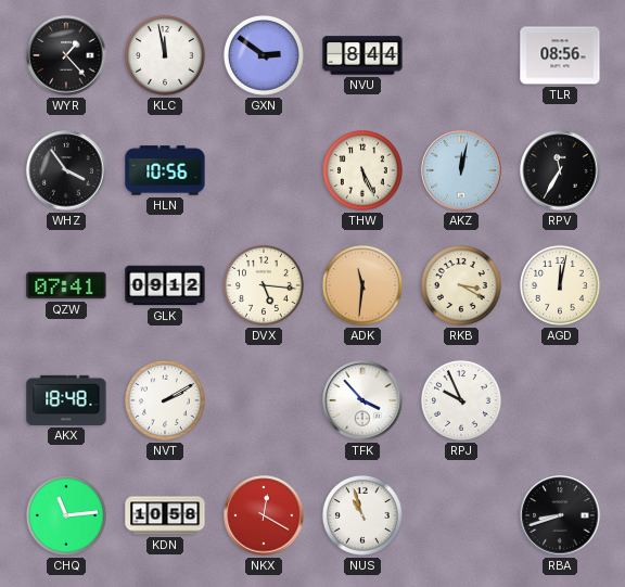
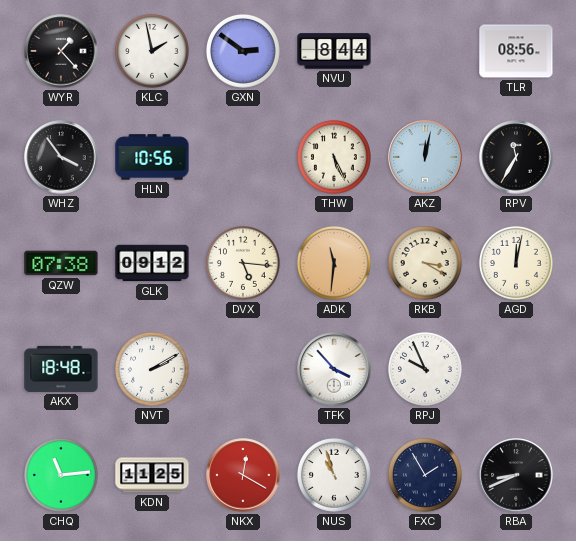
KLC: 11:58 -> 1:58 (152, 51)
QZW: 07:41 -> 07:38 (61, 263)
KDN: 10:58 -> 11:25 (152, 475)
FXC: none -> 1:55 (425, 475)
RBA: 8:42 -> 8:41 (516, 475)
